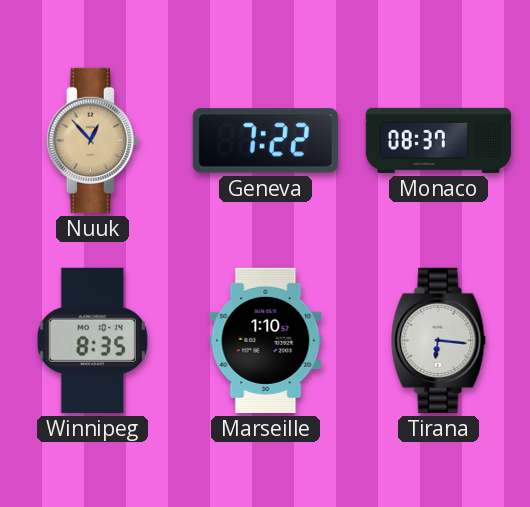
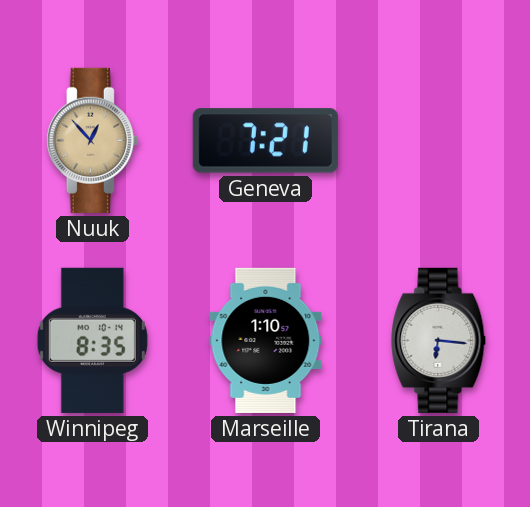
Geneva: 7:22 -> 7:21 (265, 141)
Monaco: 08:37 -> none (438, 140)
